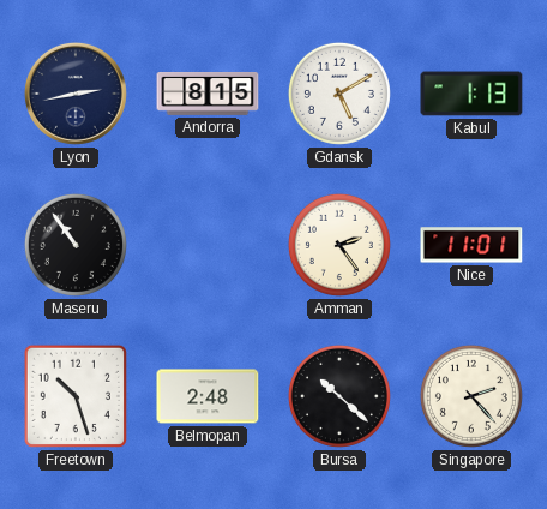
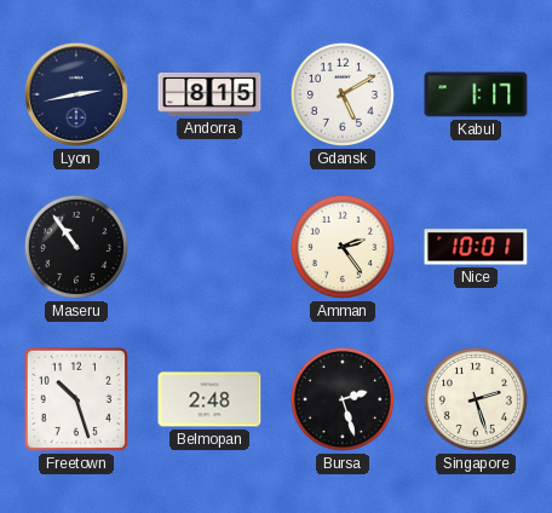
Kabul: 1:13 -> 1:17 (476, 94)
Nice: 11:01 -> 10:01 (476, 247)
Bursa: 10:22 -> 2:27 (343, 399)
Singapore: 2:23 -> 2:27 (476, 399)
